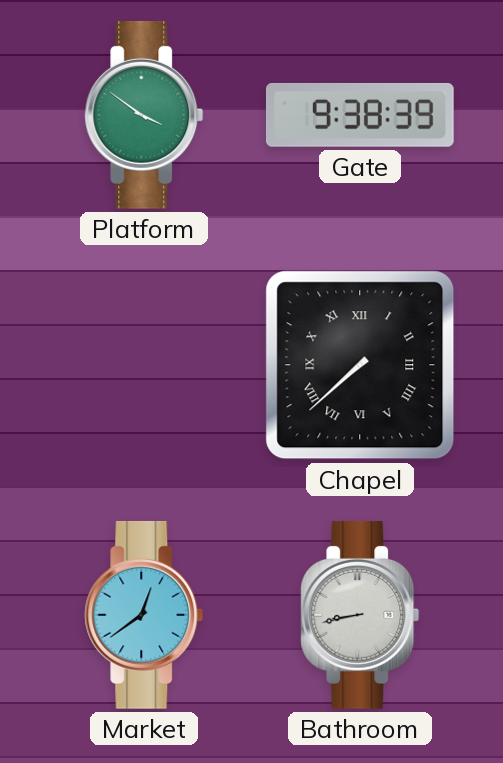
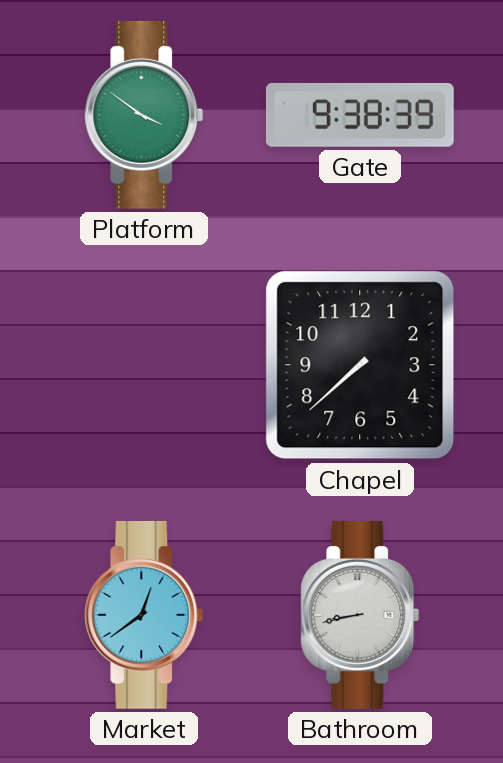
Chapel numerals: Roman -> Arabic (360, 365)
